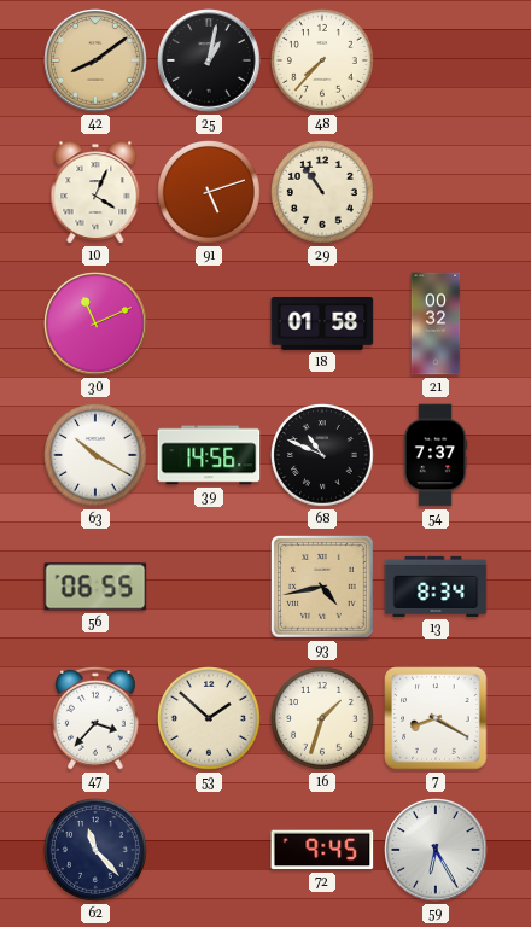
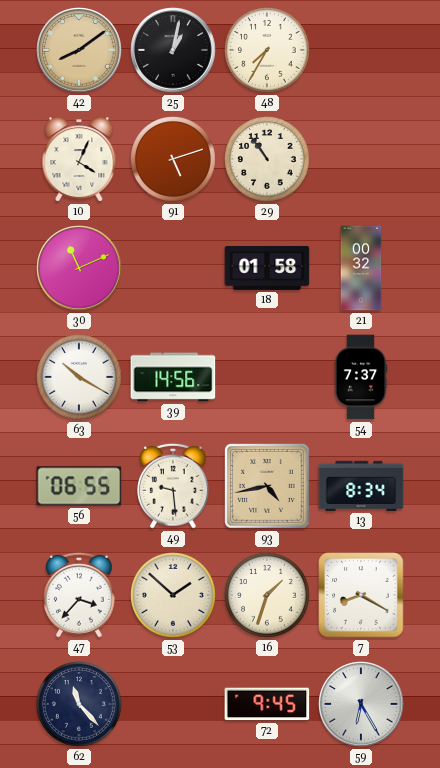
48: 7:37 -> 7:35 (268, 51)
68: 10:49 -> none (323, 456)
49: none -> 9:29 (174, 486)
